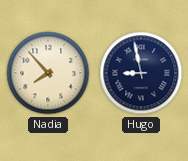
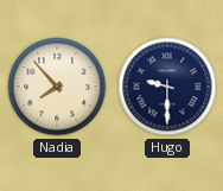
Hugo: 8:58 -> 9:30 (167, 87)
